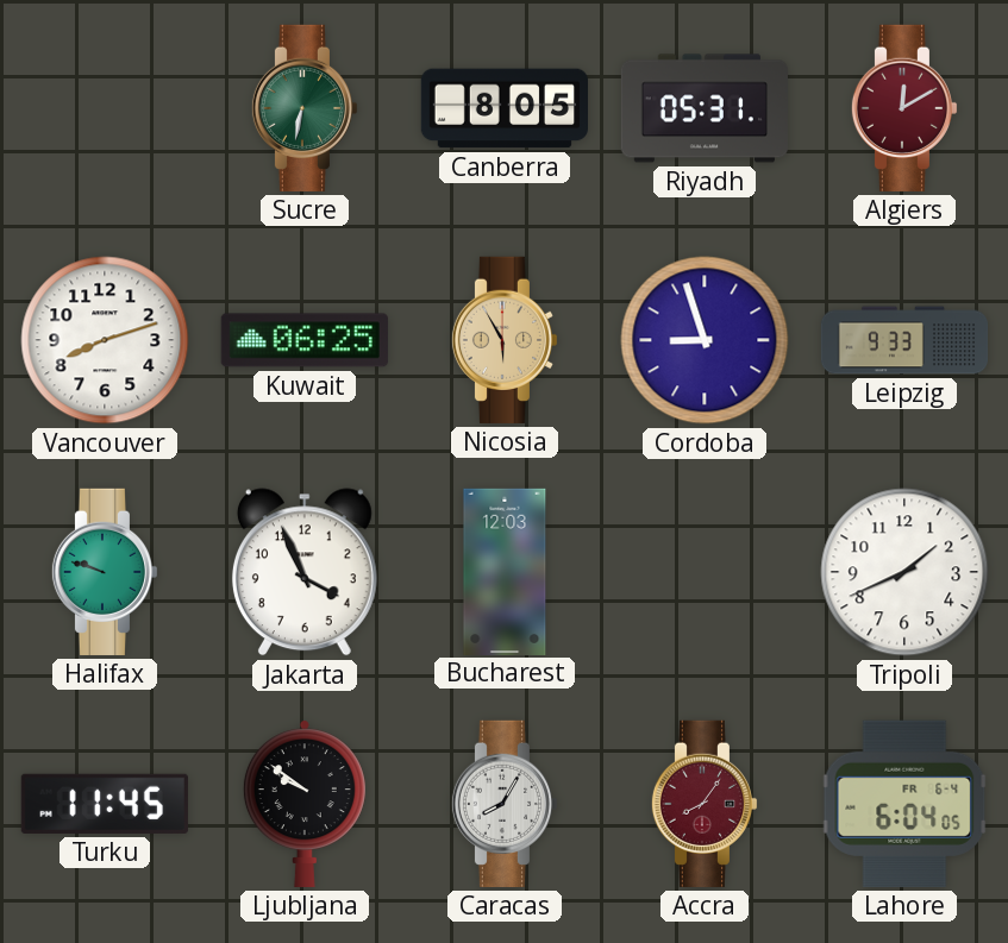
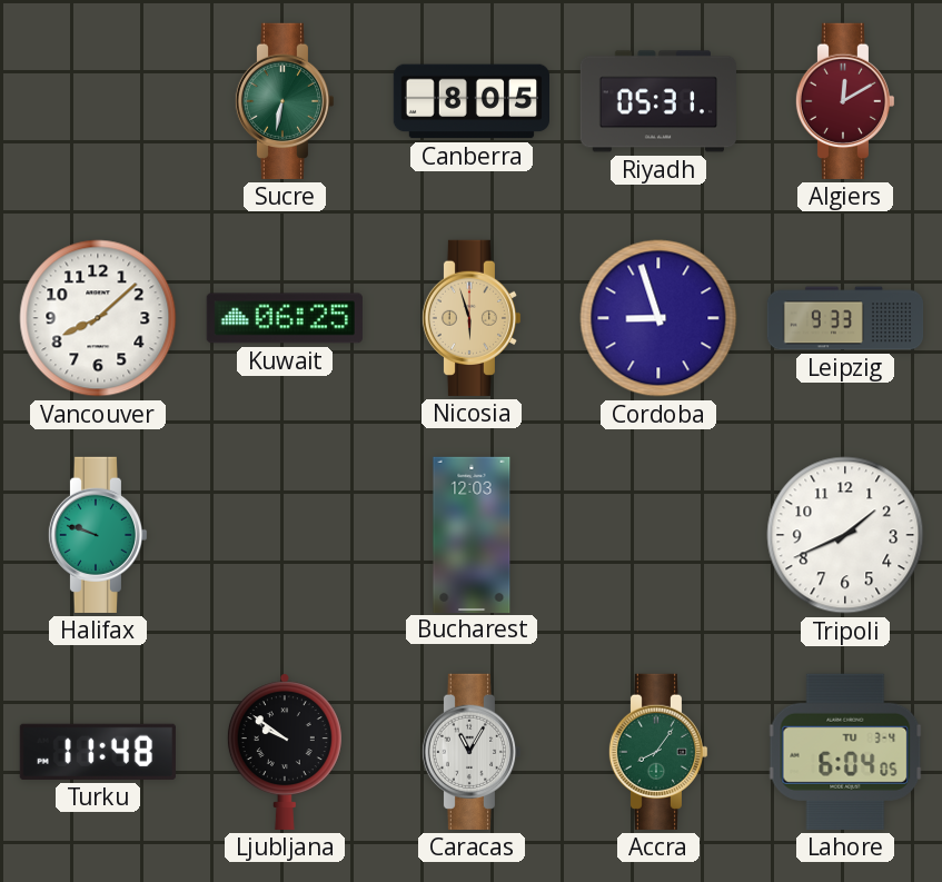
Vancouver: 8:12 -> 8:08 (98, 318)
Nicosia: 5:55 -> 5:57 (472, 318)
Jakarta: 3:56 -> none (305, 572)
Turku: 11:45 -> 11:48 (98, 752)
Caracas: 8:05 -> 11:05 (472, 752)
Accra dial: burgundy -> green (658, 752)
Lahore date: FR 6-4 -> TU 3-4 (845, 752)
